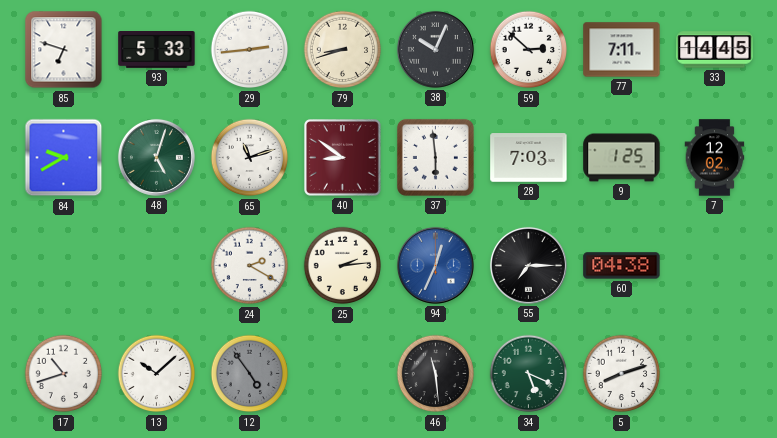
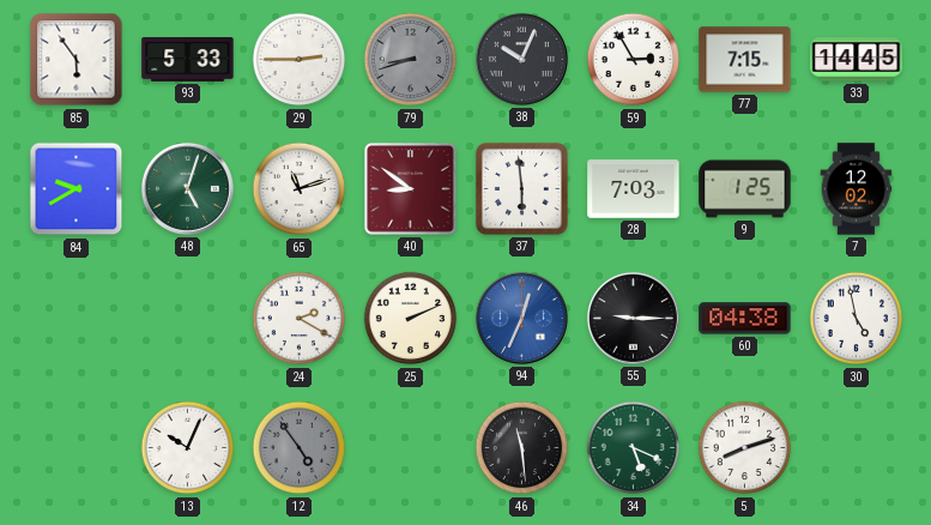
85: 6:48 -> 5:54 (77, 60)
29: 2:44 -> 2:45 (300, 60)
79 dial: cream -> grey (411, 60)
59: 2:52 -> 2:55 (634, 60)
77: 7:11 -> 7:15 (745, 60)
25: 2:14 -> 2:11 (411, 319)
55: 7:15 -> 9:15 (633, 318)
30: none -> 4:58 (857, 319)
17: 10:42 -> none (64, 374)
13: 10:08 -> 10:04 (188, 448)
